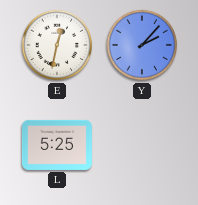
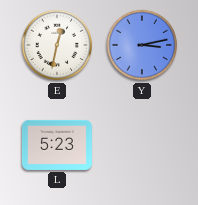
Y: 2:07 -> 3:13 (142, 45)
L: 5:25 -> 5:23 (57, 145)
